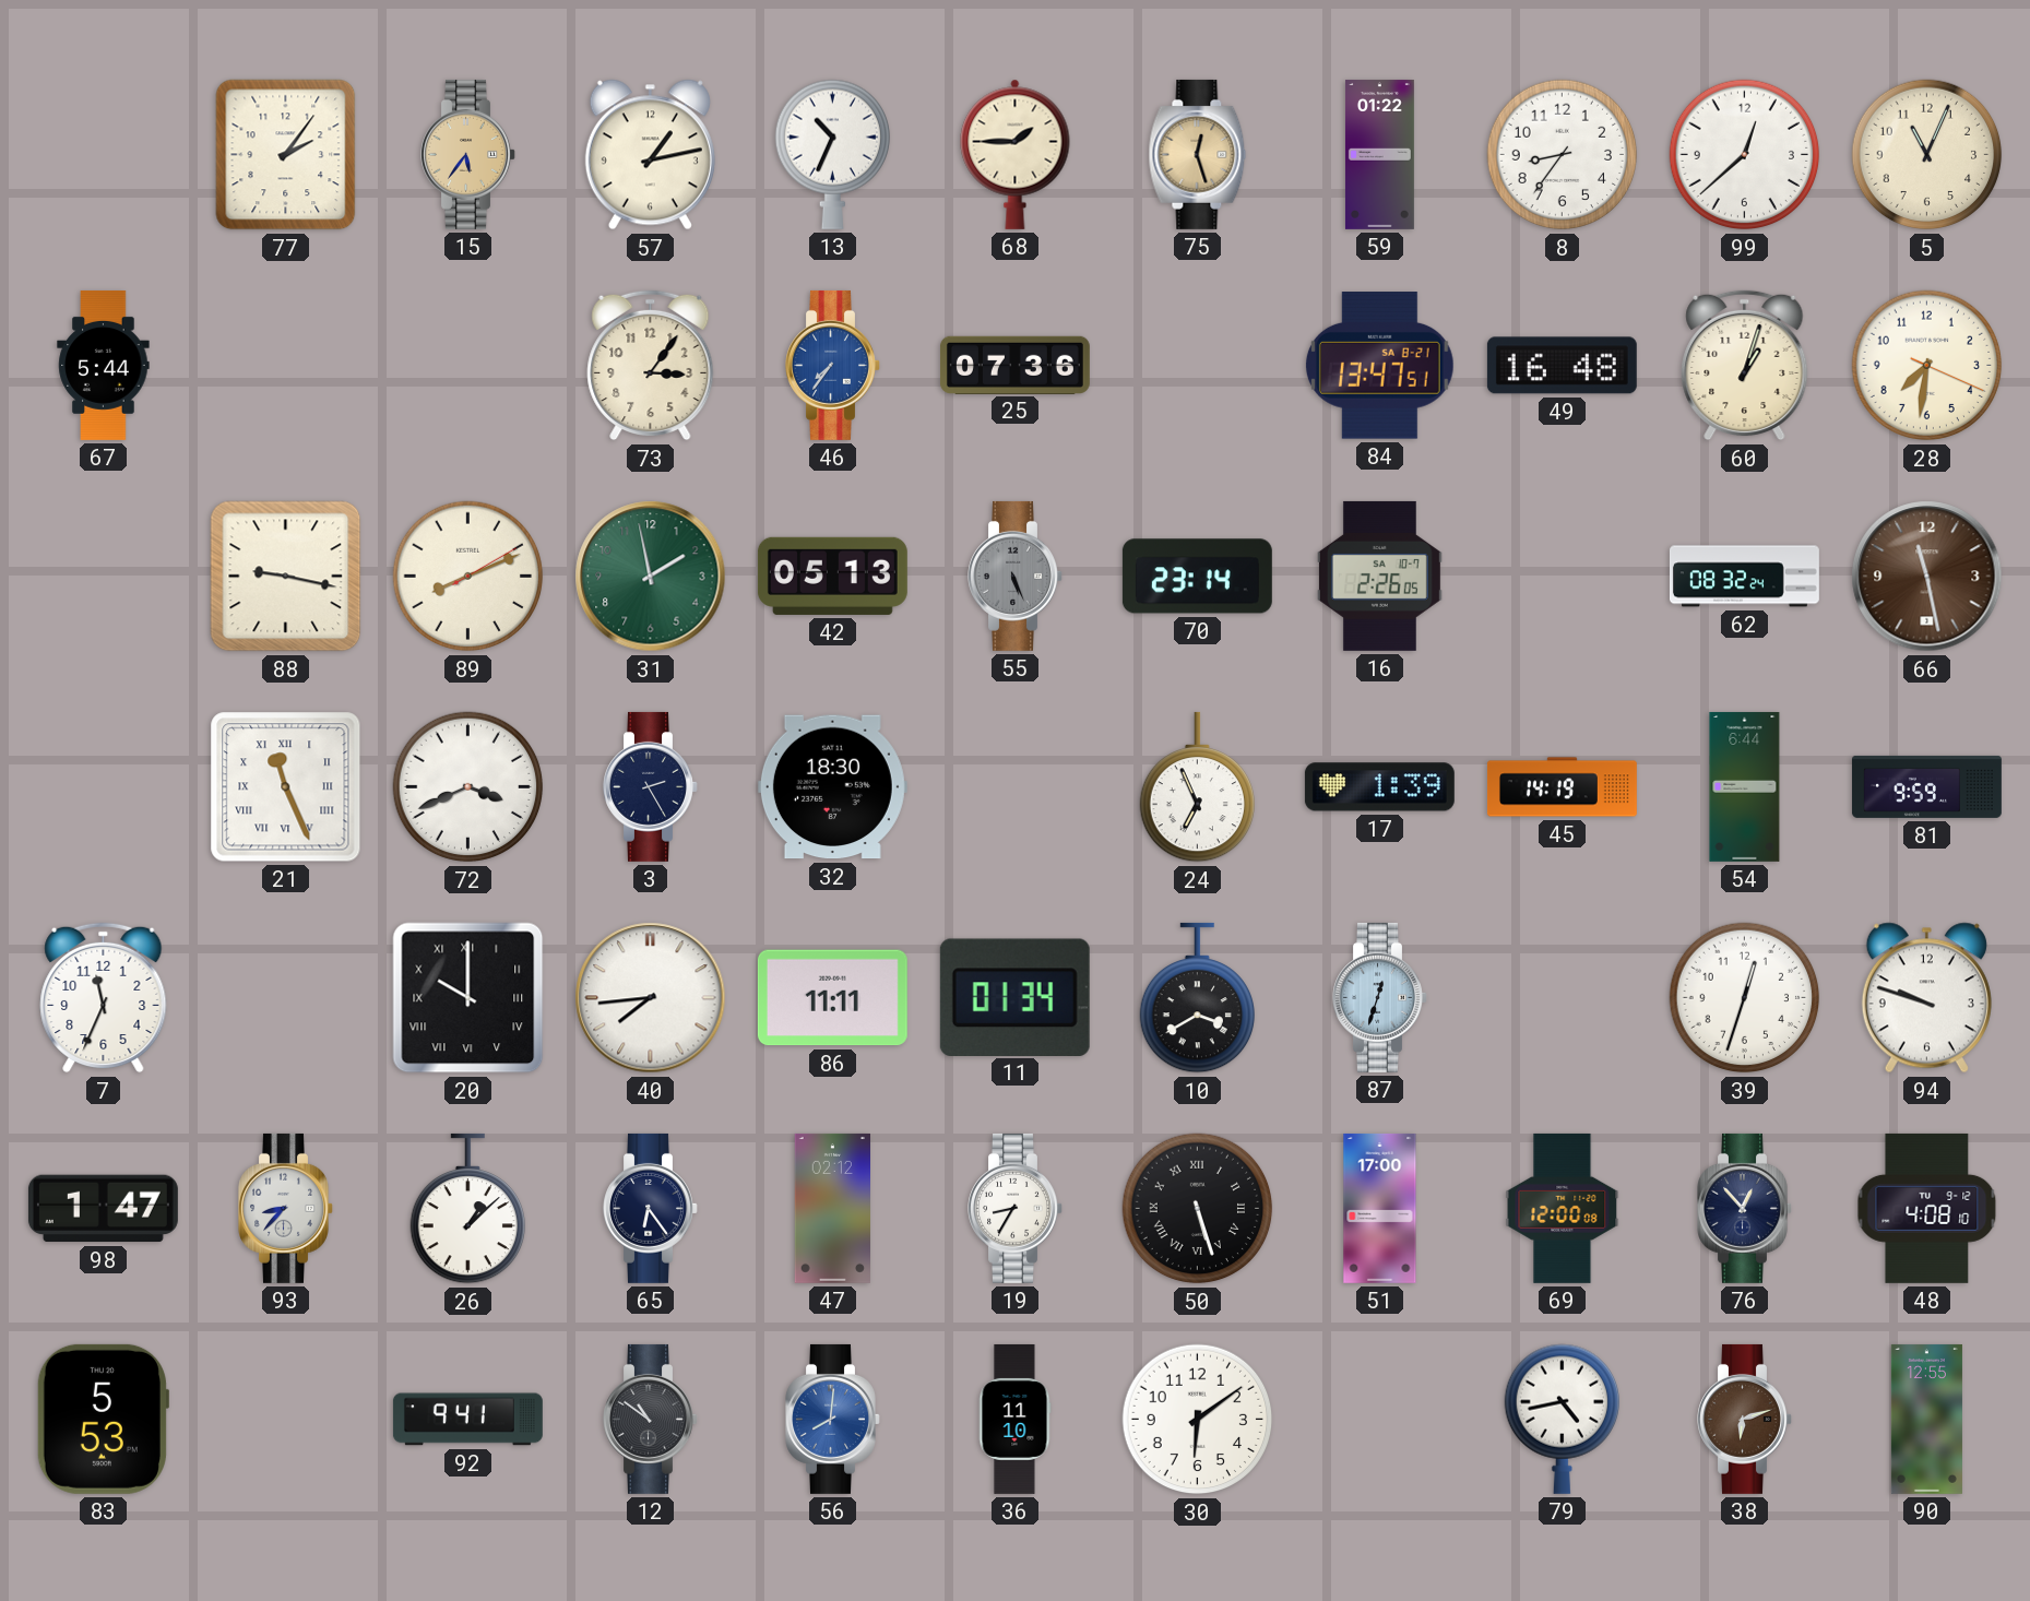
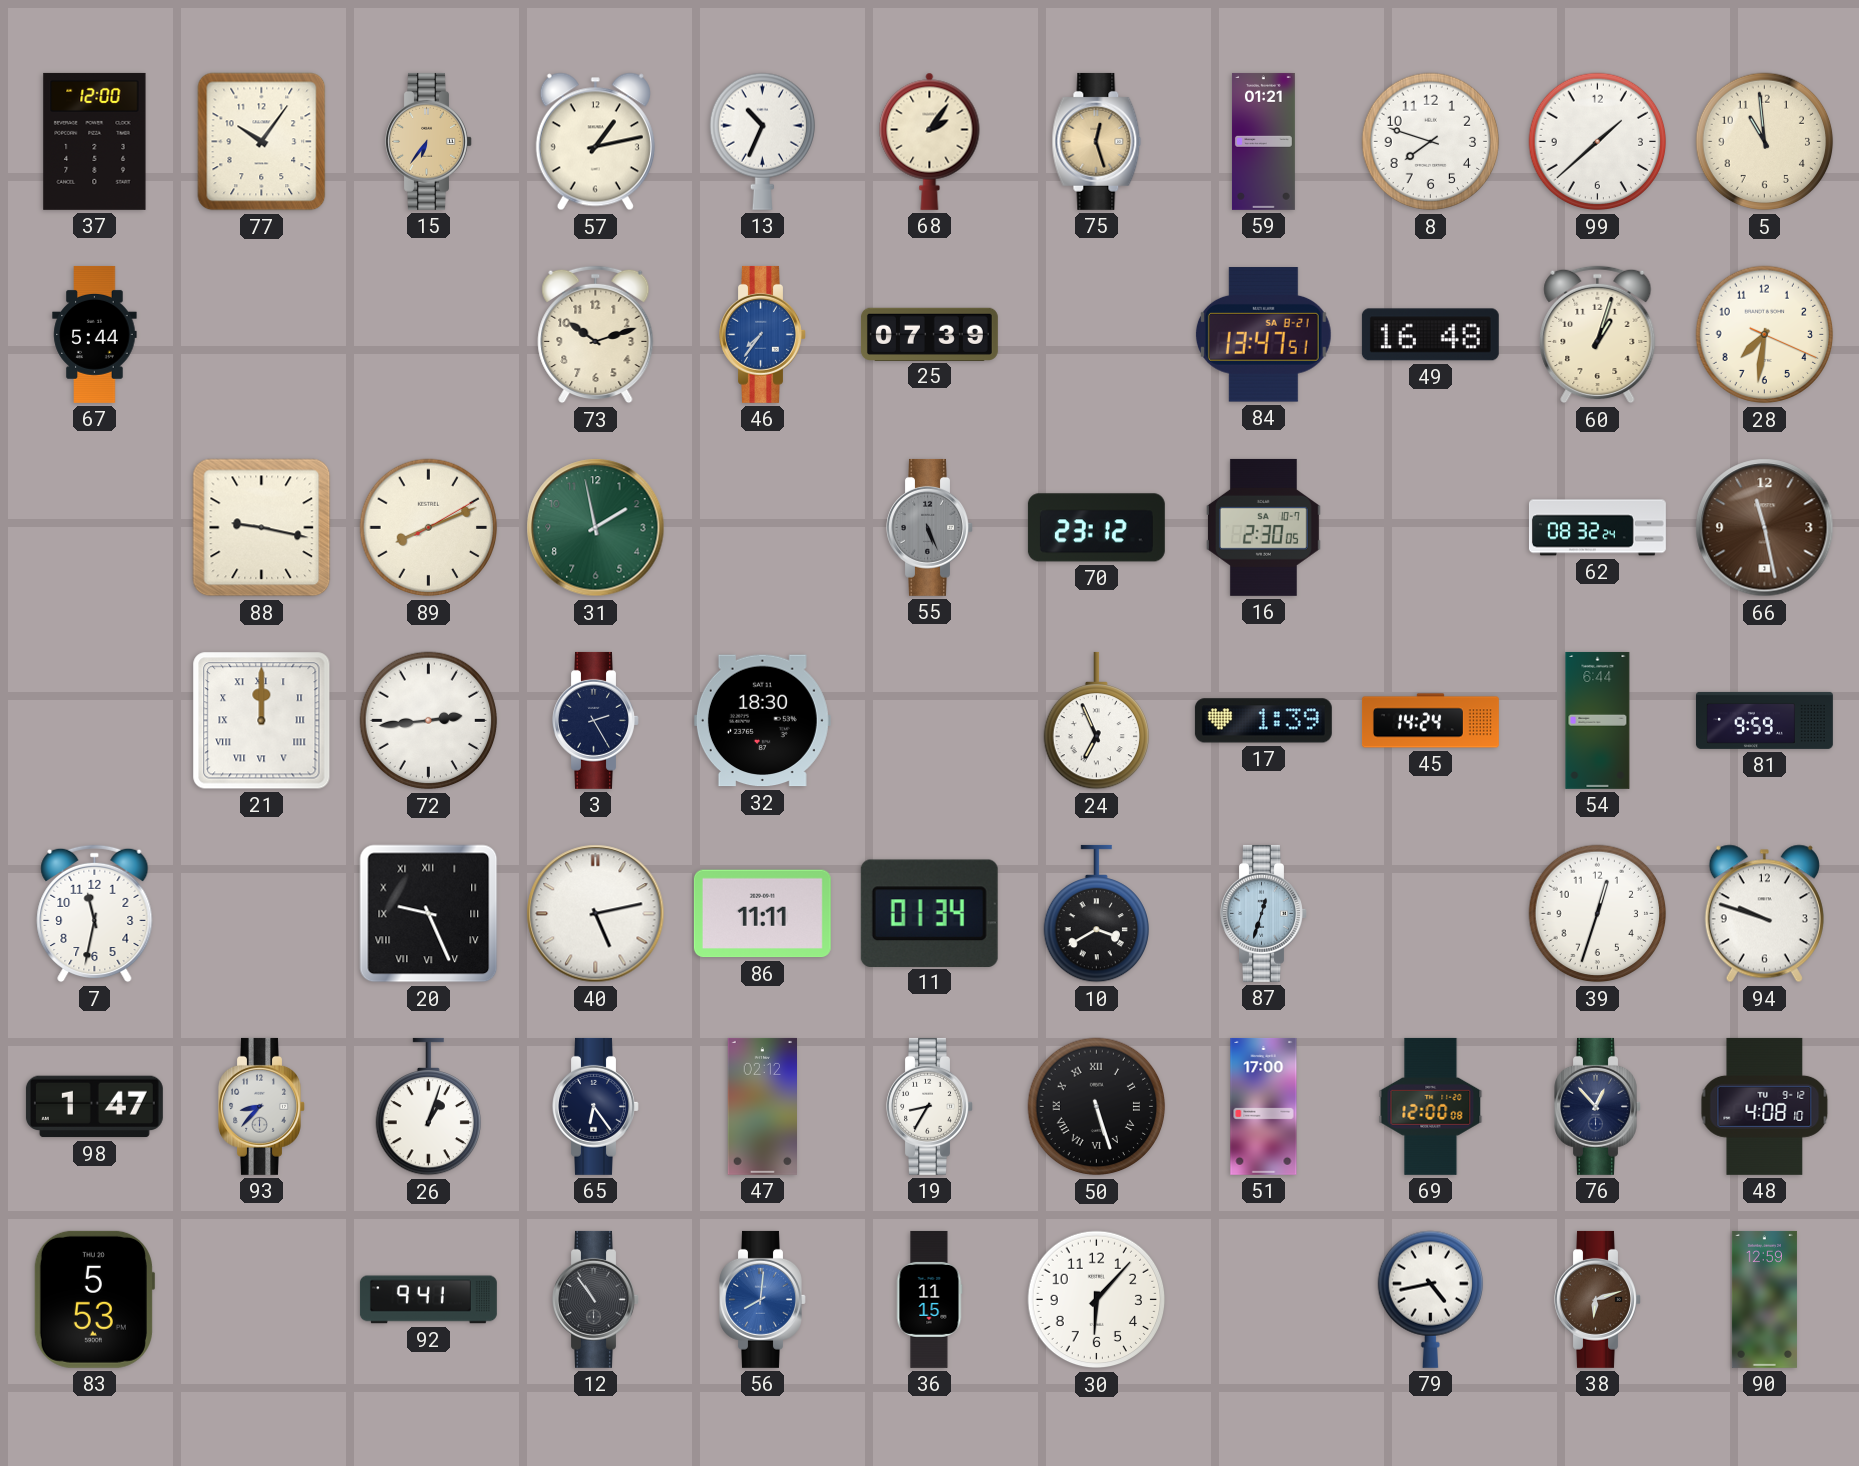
37: none -> 12:00 (95, 141)
77: 2:06 -> 10:06 (262, 142)
15: 5:36 -> 6:36 (429, 141)
68: 1:45 -> 2:06 (930, 141)
59: 01:22 -> 01:21 (1263, 141)
8: 8:36 -> 7:48 (1431, 142)
99: 12:38 -> 1:38 (1598, 142)
5: 11:04 -> 10:59 (1765, 142)
73: 3:06 -> 10:12 (596, 335)
25: 07:36 -> 07:39 (929, 334)
42: 05:13 -> none (832, 576)
70: 23:14 -> 23:12 (1096, 528)
16: 2:26 -> 2:30 (1263, 527)
21: 11:26 -> 12:00 (262, 721)
72: 3:41 -> 2:44 (429, 721)
45: 14:19 -> 14:24 (1430, 721)
7: 11:34 -> 11:32 (95, 914)
20: 10:00 -> 9:26 (429, 914)
40: 7:44 -> 5:13 (596, 914)
26: 1:08 -> 1:03 (428, 1107)
12: 10:51 -> 10:54 (596, 1299)
36: 11:10 -> 11:15 (929, 1299)
30: 6:09 -> 6:07 (1097, 1300)
90: 12:55 -> 12:59 (1764, 1299)
